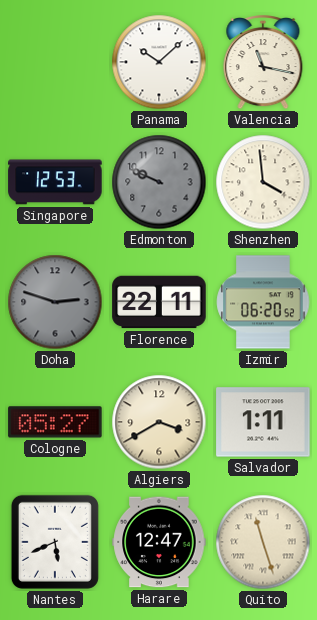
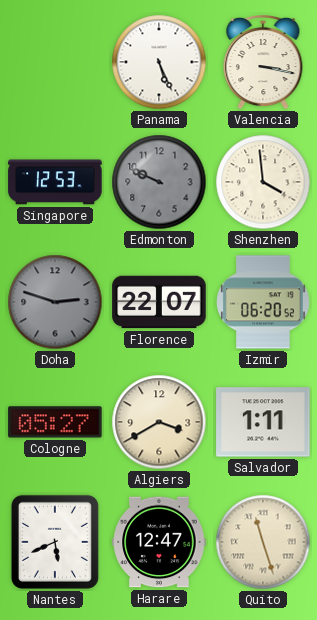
Panama: 10:08 -> 5:26 (159, 62)
Valencia: 11:17 -> 3:17 (263, 62)
Florence: 22:11 -> 22:07 (159, 302)
